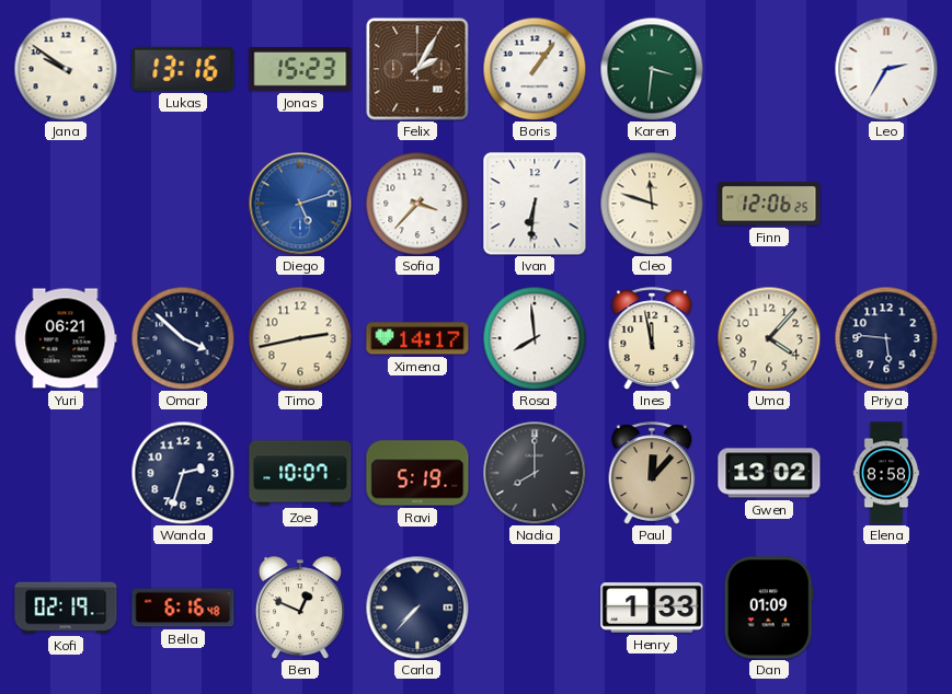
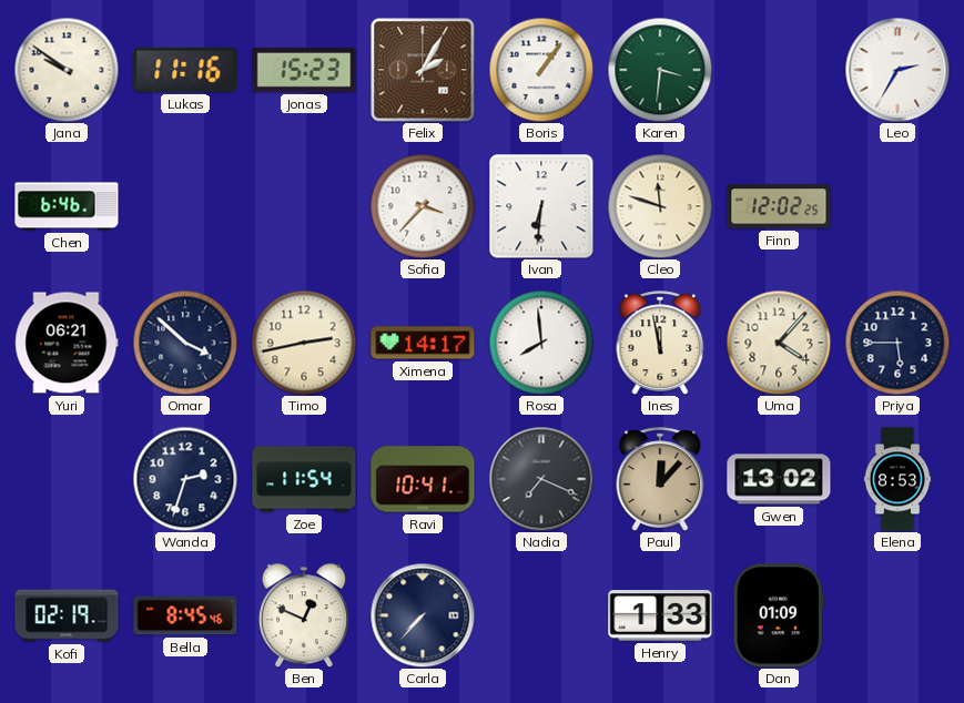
Lukas: 13:16 -> 11:16 (185, 70)
Chen: none -> 6:46 (67, 206)
Diego: 5:12 -> none (300, 204)
Finn: 12:06 -> 12:02 (779, 206)
Priya: 5:46 -> 5:45 (897, 343)
Zoe: 10:07 -> 11:54 (304, 479)
Ravi: 5:19 -> 10:41 (423, 479)
Nadia: 8:00 -> 7:19 (541, 479)
Elena: 8:58 -> 8:53 (897, 479)
Bella: 6:16 -> 8:45 (185, 615)
